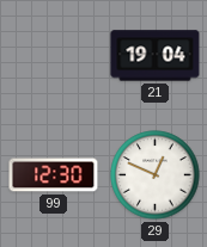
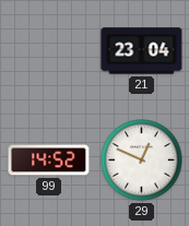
21: 19:04 -> 23:04 (142, 51)
99: 12:30 -> 14:52 (49, 160)
